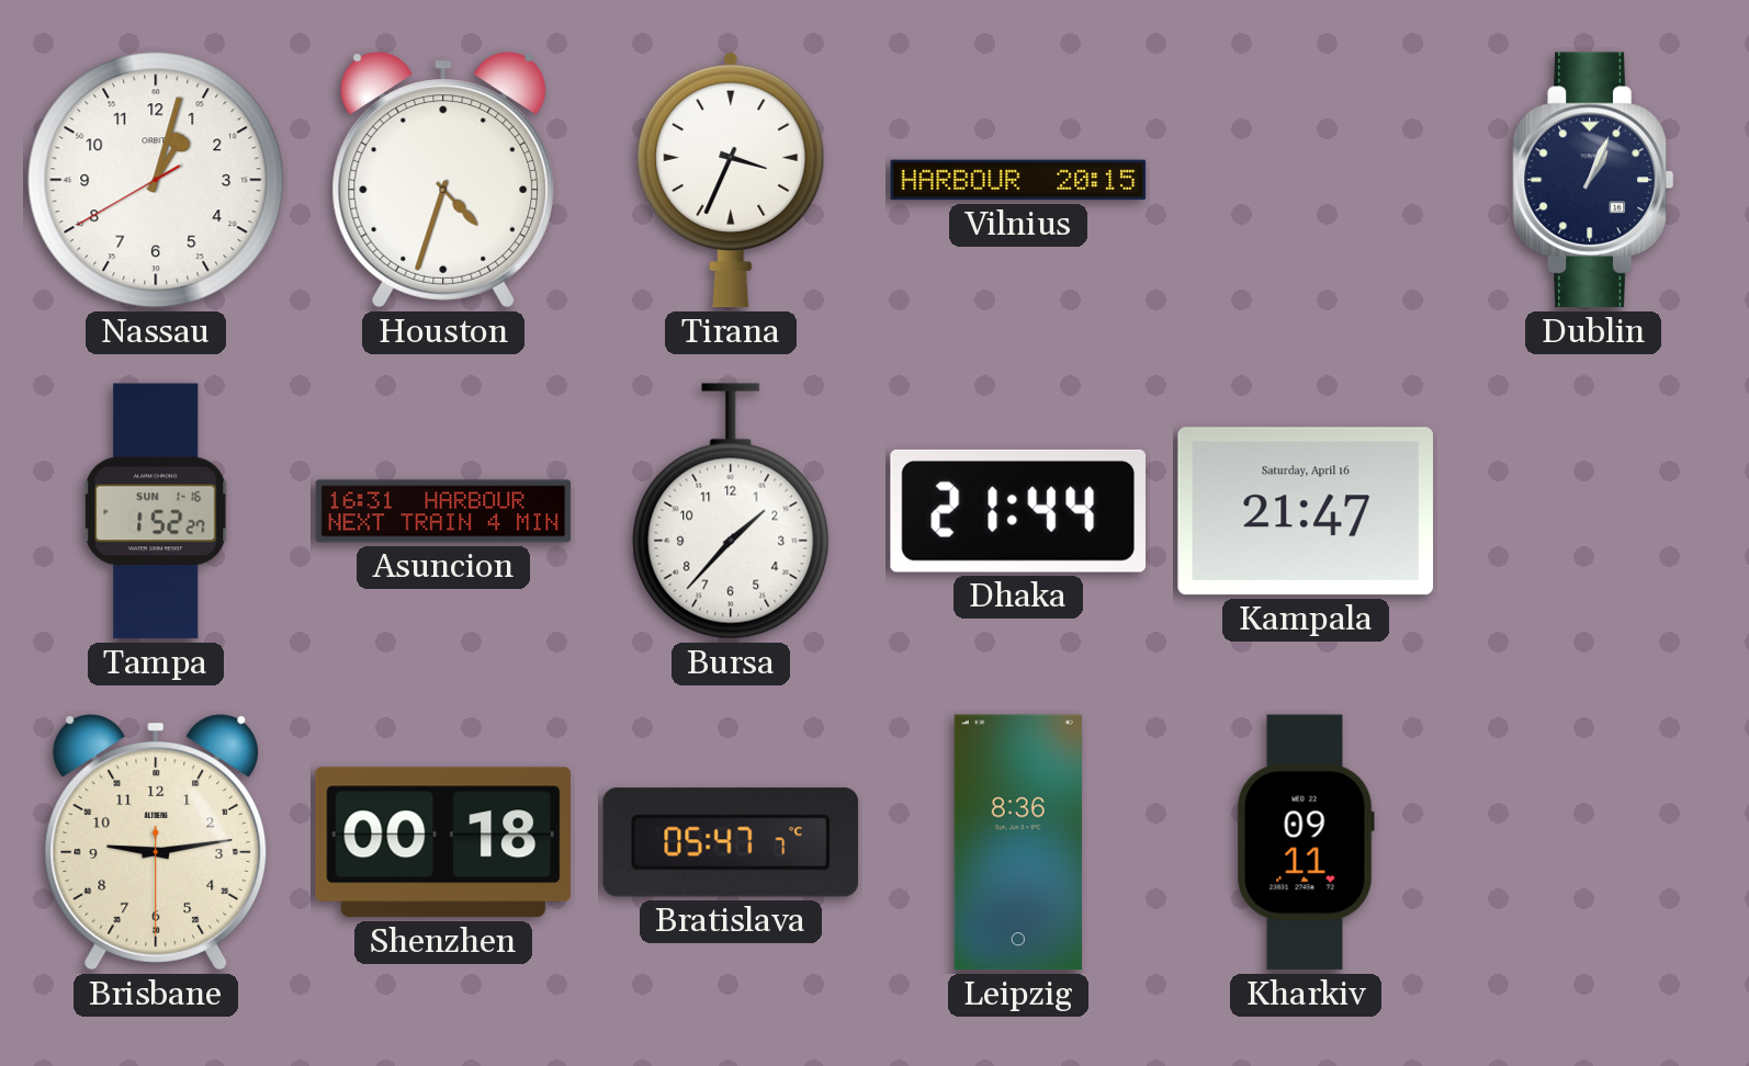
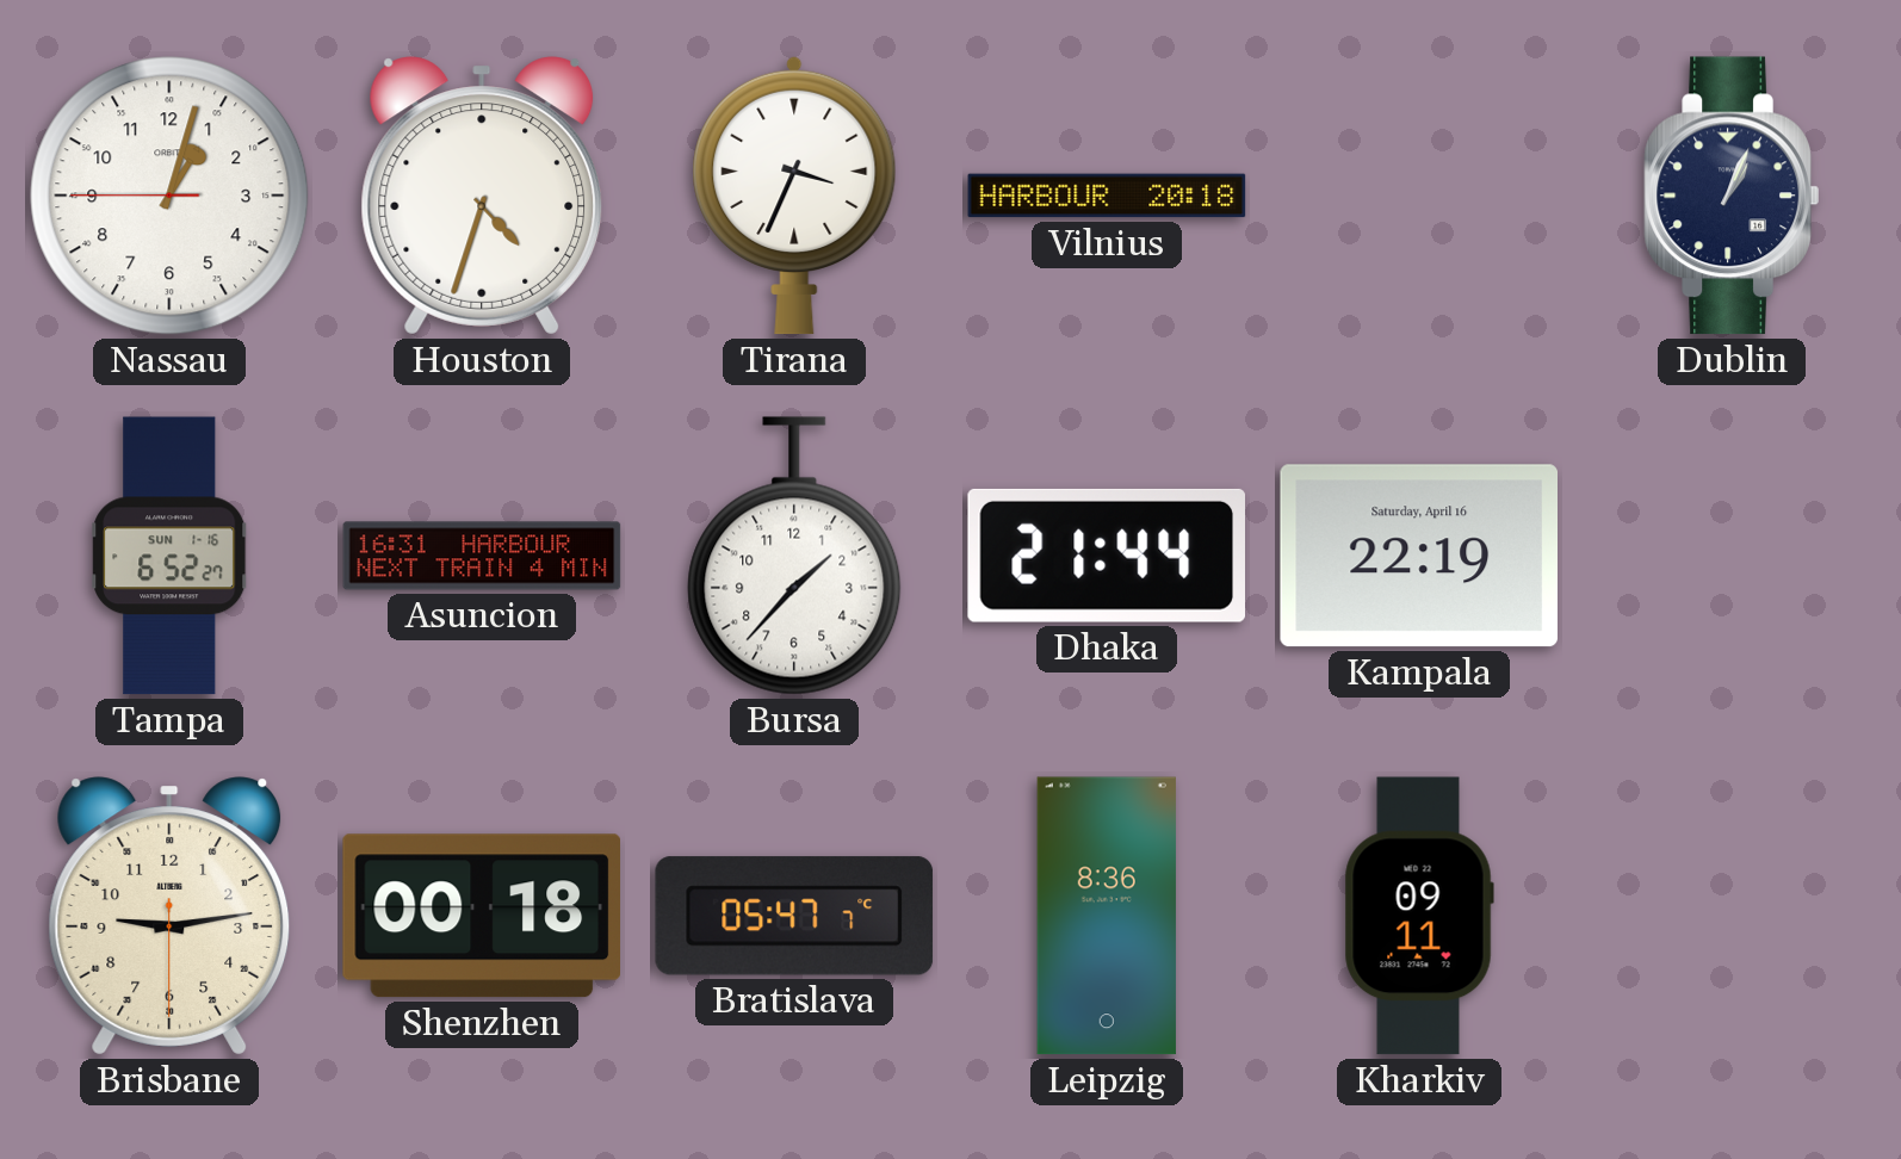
Nassau: 1:02:40 -> 1:02:45 (169, 196)
Vilnius: 20:15 -> 20:18 (1107, 196)
Tampa: 1:52 -> 6:52 (169, 556)
Kampala: 21:47 -> 22:19 (1418, 556)
